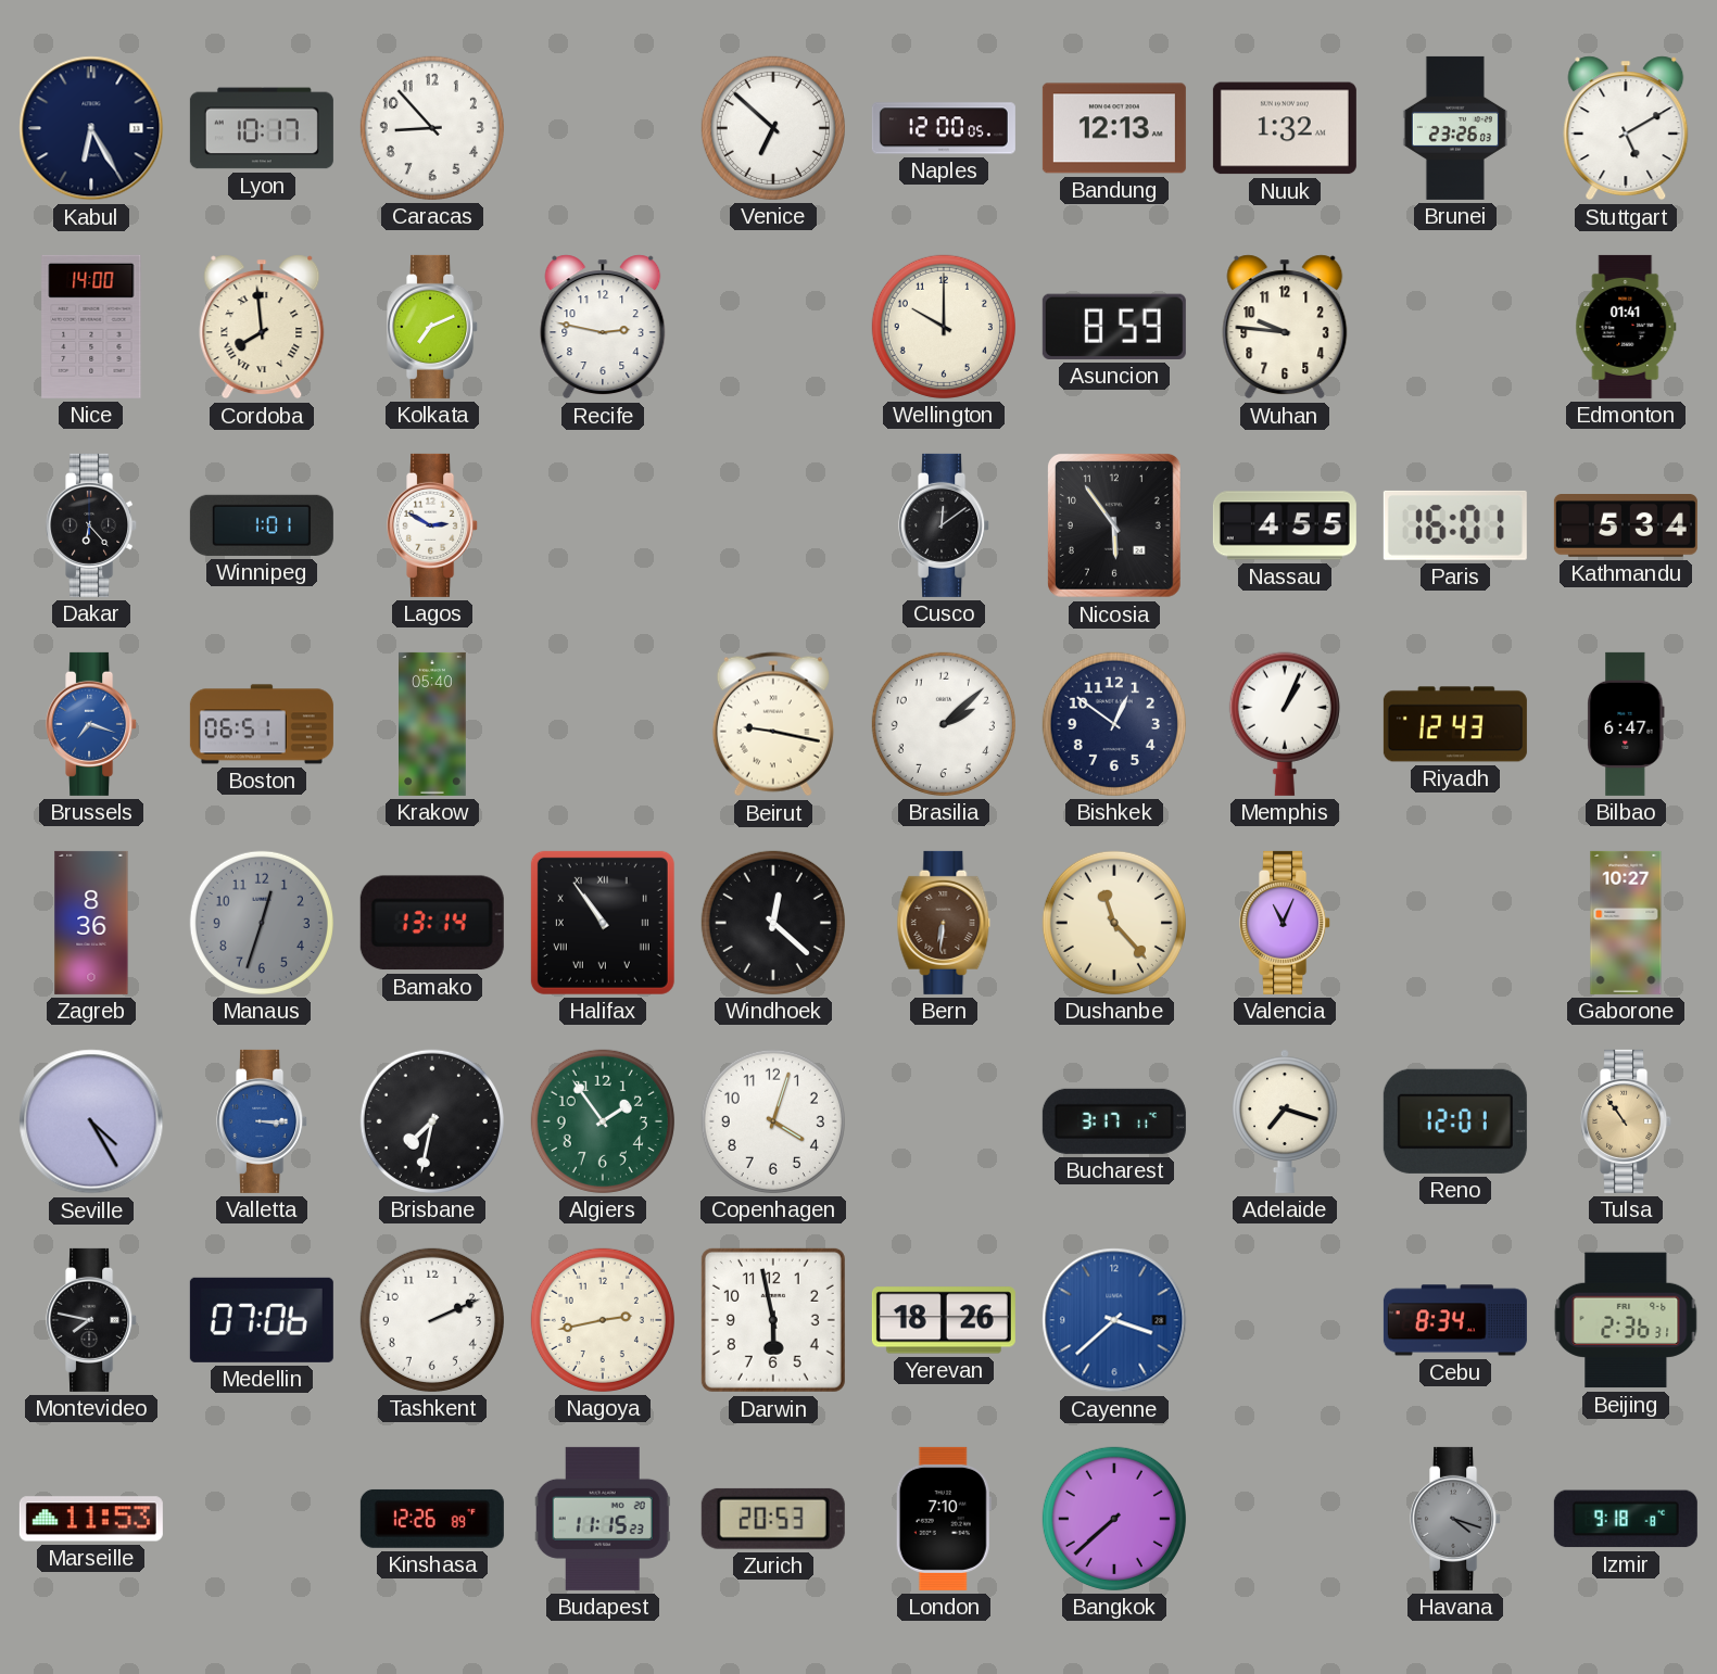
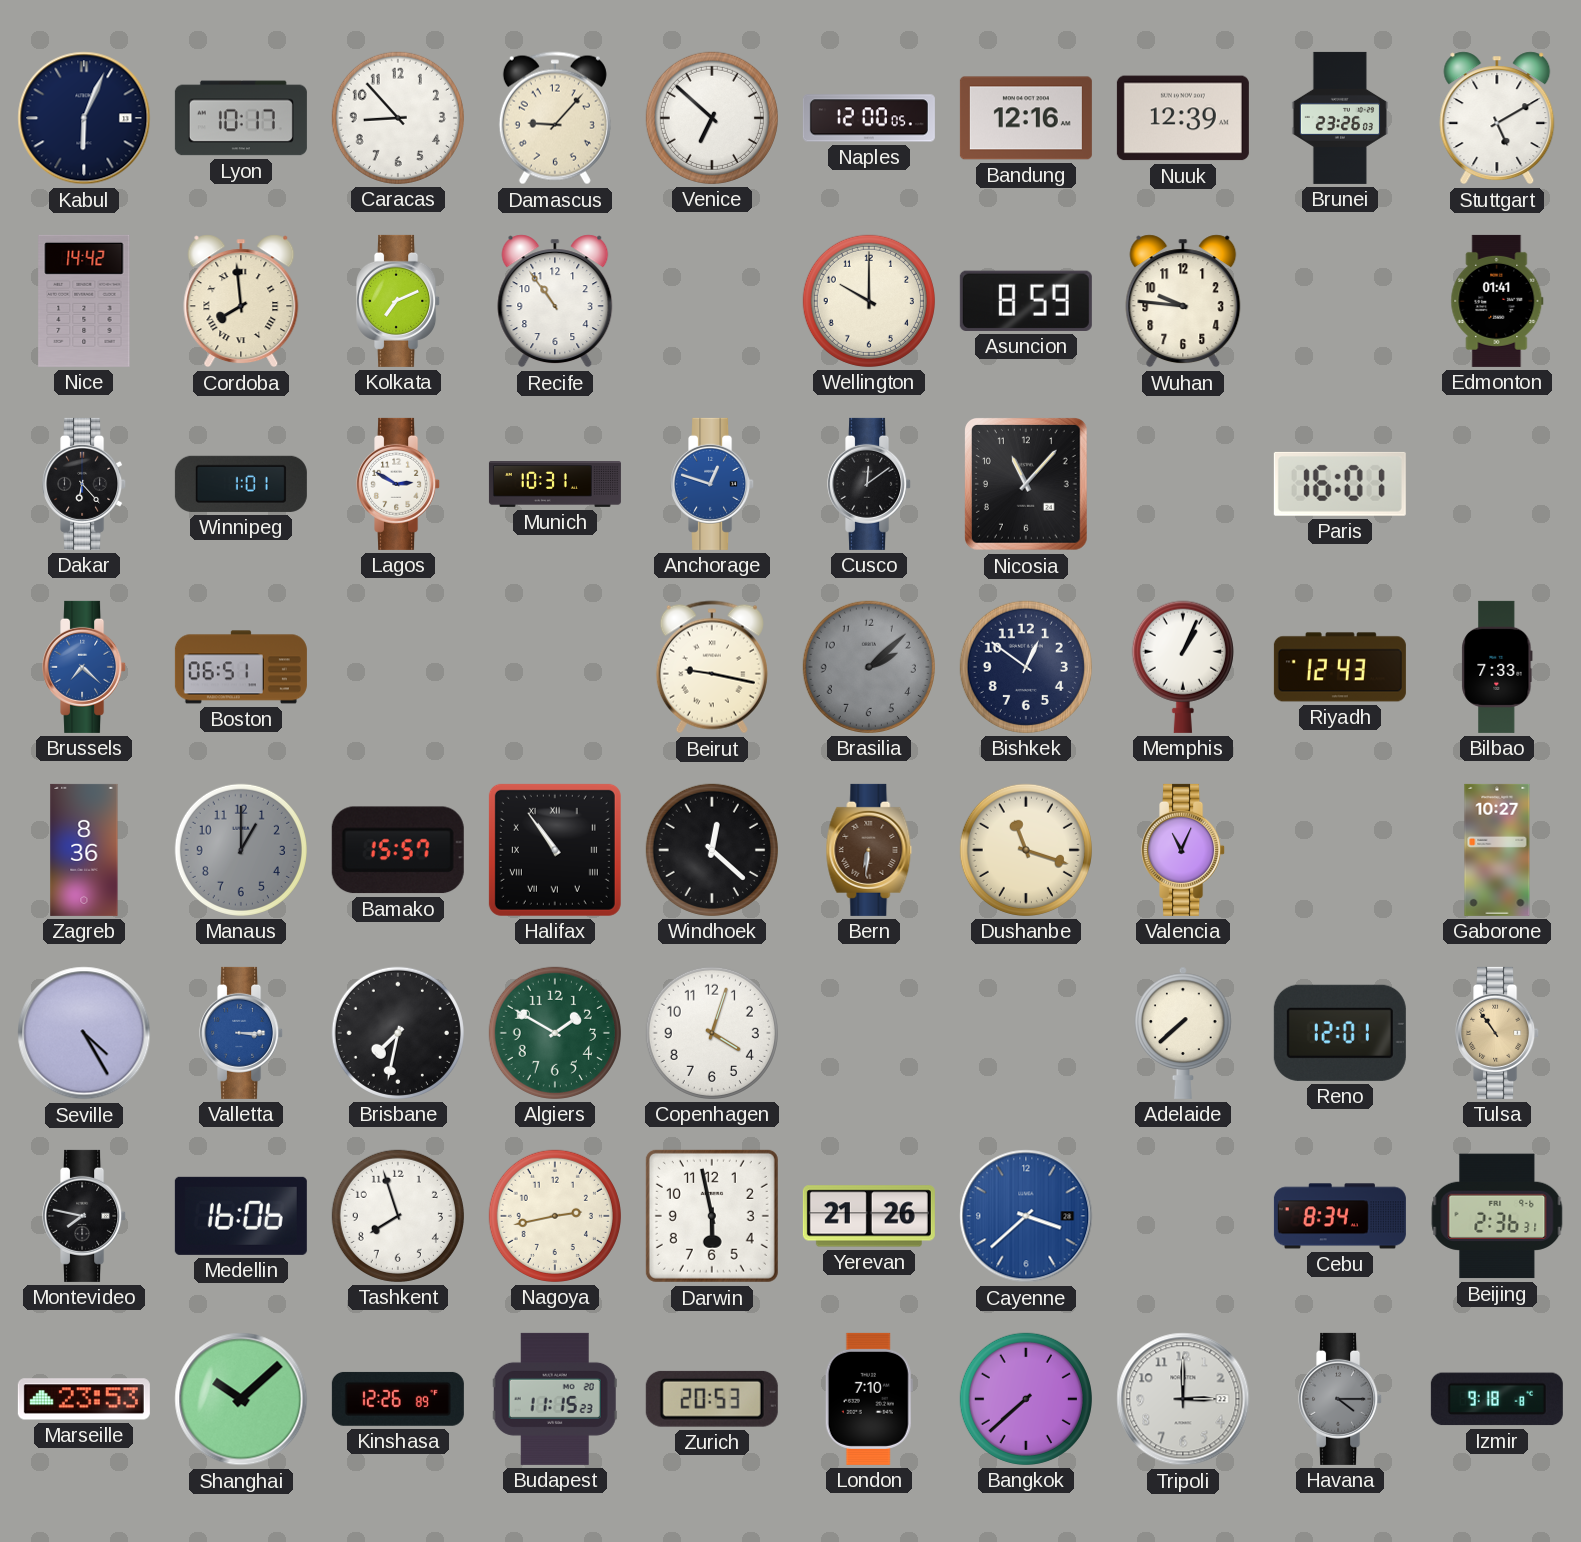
Kabul: 6:25 -> 6:04 (84, 118)
Damascus: none -> 9:07 (555, 118)
Bandung: 12:13 -> 12:16 (1026, 118)
Nuuk: 1:32 -> 12:39 (1183, 118)
Nice: 14:00 -> 14:42 (84, 301)
Recife: 2:47 -> 10:54 (555, 301)
Munich: none -> 10:31 (555, 485)
Anchorage: none -> 12:48 (713, 484)
Nicosia: 5:54 -> 11:07 (1026, 485)
Nassau: 4:55 -> none (1285, 525)
Kathmandu: 5:34 -> none (1626, 527)
Brussels: 7:18 -> 7:22 (85, 667)
Krakow: 05:40 -> none (433, 724)
Brasilia dial: white -> grey (869, 667)
Bilbao: 6:47 -> 7:33 (1497, 667)
Manaus: 12:33 -> 1:00 (241, 850)
Bamako: 13:14 -> 15:57 (398, 850)
Dushanbe: 11:23 -> 11:18 (1026, 850)
Algiers: 1:54 -> 1:50 (555, 1033)
Bucharest: 3:17 -> none (1114, 1121)
Adelaide: 7:18 -> 7:38 (1183, 1033)
Medellin: 07:06 -> 16:06 (241, 1216)
Tashkent: 2:11 -> 7:57 (398, 1216)
Yerevan: 18:26 -> 21:26 (869, 1216)
Marseille: 11:53 -> 23:53 (84, 1399)
Shanghai: none -> 10:08 (241, 1399)
Tripoli: none -> 3:00 (1183, 1399)
Havana: 4:18 -> 4:15 (1341, 1399)
